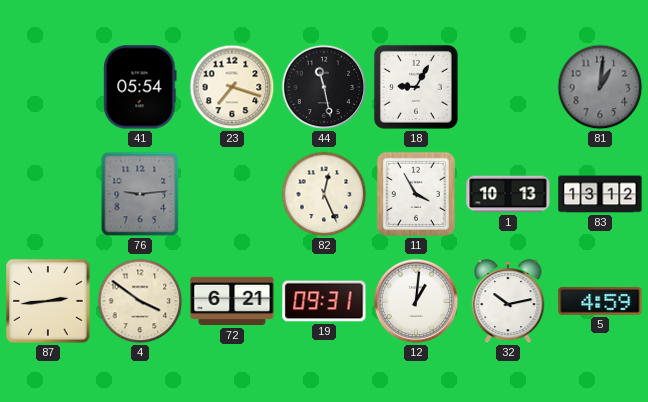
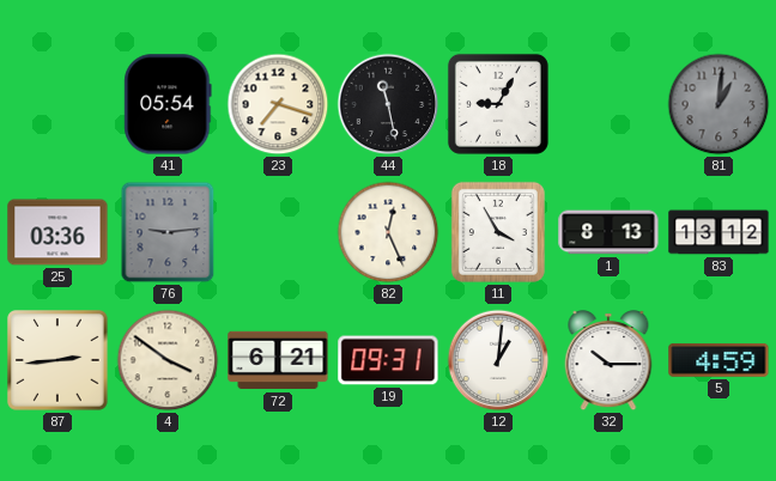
25: none -> 03:36 (57, 232)
1: 10:13 -> 8:13 (608, 232)
32: 10:13 -> 10:15 (608, 361)
